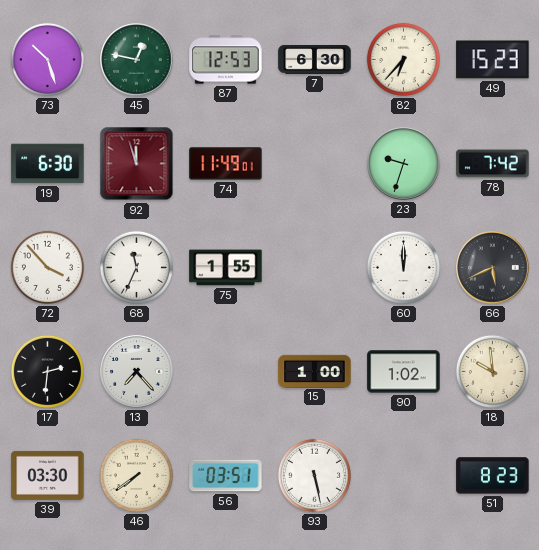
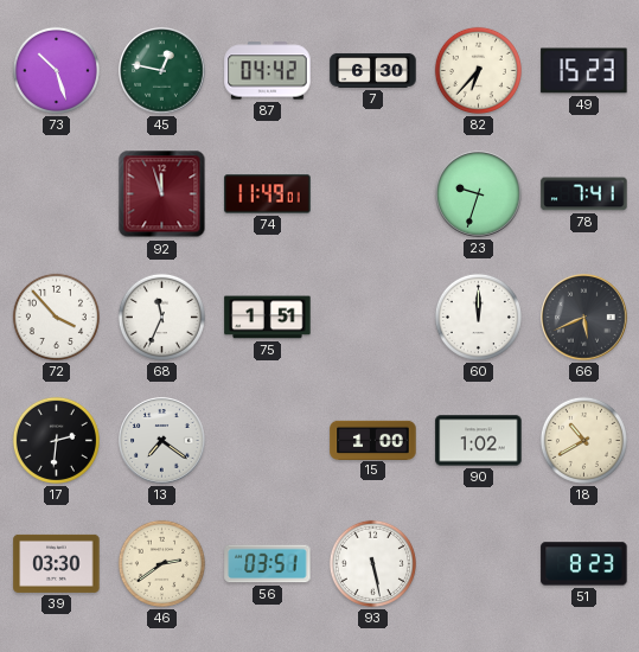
87: 12:53 -> 04:42 (268, 71)
19: 6:30 -> none (48, 164)
78: 7:42 -> 7:41 (584, 194)
75: 1:55 -> 1:51 (268, 318)
13: 7:23 -> 7:21 (162, 441)
18: 9:59 -> 10:40 (583, 440)
46: 7:39 -> 2:39 (161, 563)
